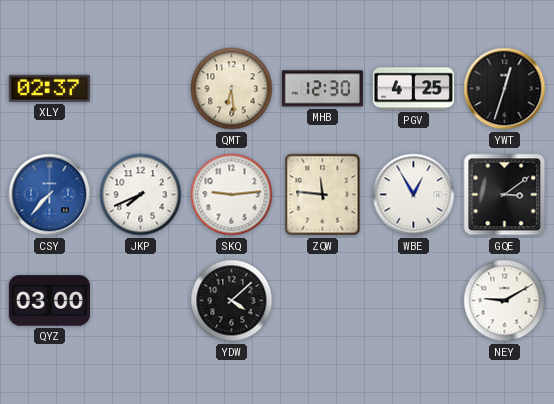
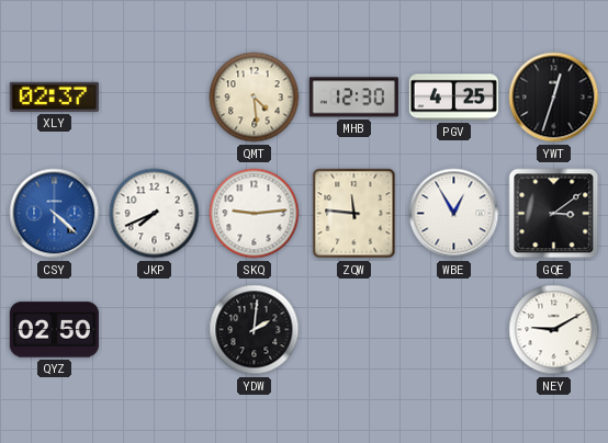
QMT: 6:29 -> 4:29 (255, 98)
CSY: 7:37 -> 4:22 (55, 214)
QYZ: 03:00 -> 02:50 (54, 330)
YDW: 4:08 -> 2:01 (255, 330)
